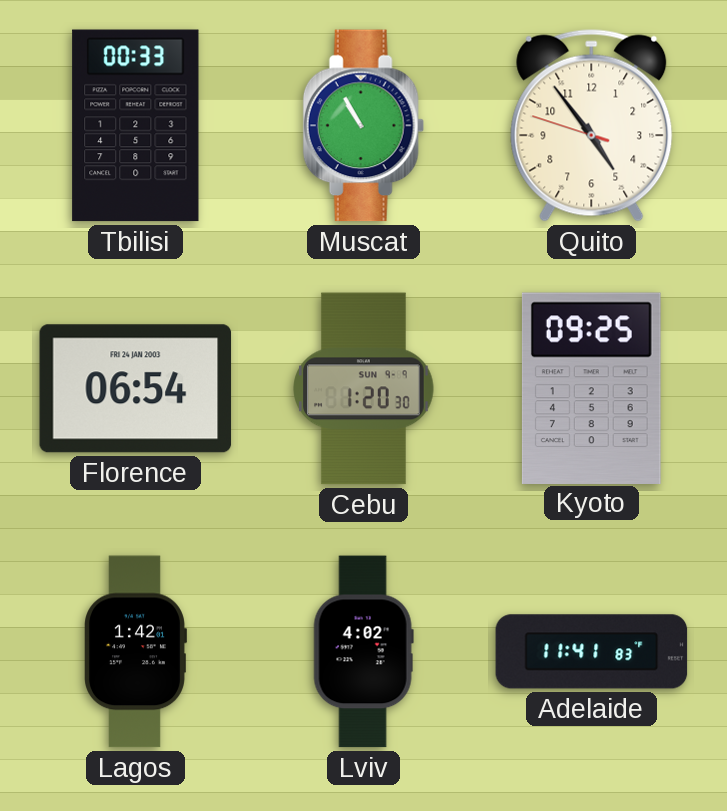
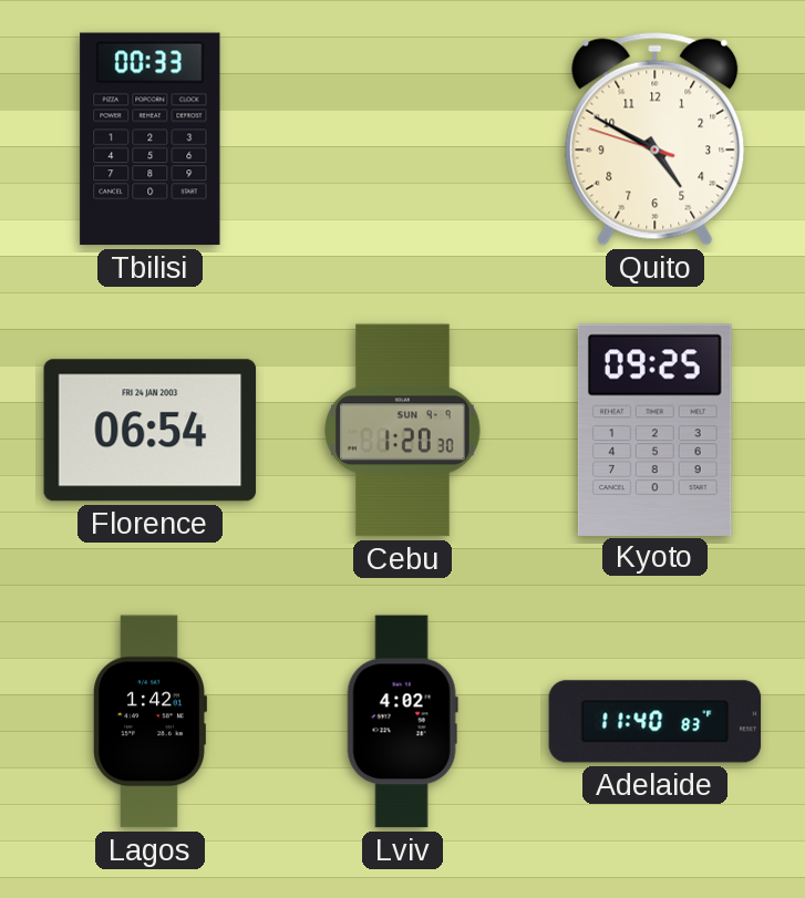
Muscat: 10:55 -> none (363, 126)
Quito: 4:53 -> 4:49 (656, 138)
Adelaide: 11:41 -> 11:40 (656, 722)
